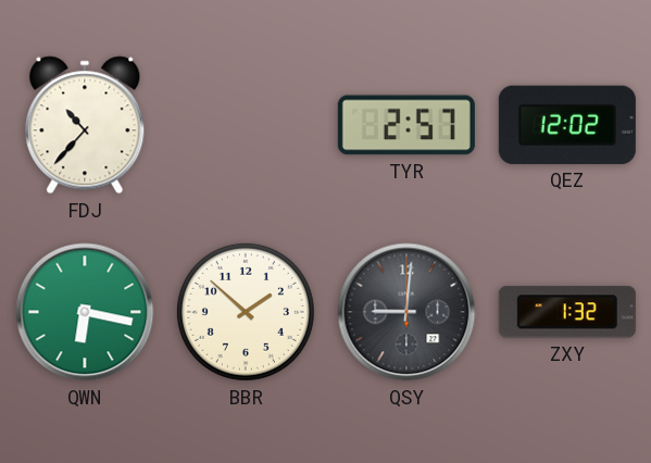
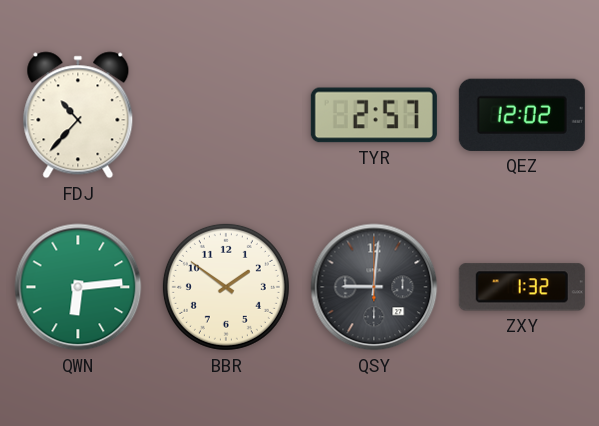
QWN: 6:17 -> 6:14 (78, 287)
BBR: 1:52 -> 1:51 (226, 287)
